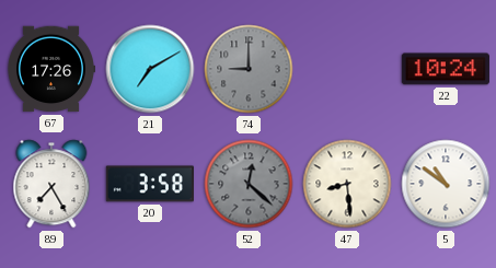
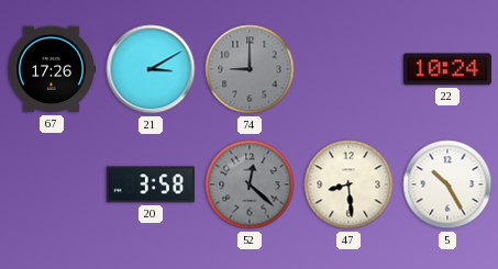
21: 7:10 -> 3:10 (151, 69)
89: 7:25 -> none (51, 184)
5: 10:51 -> 10:25 (447, 184)
